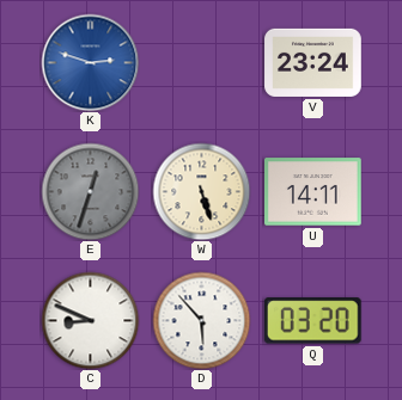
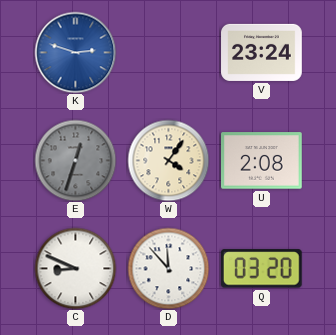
W: 5:27 -> 4:06 (168, 160)
U: 14:11 -> 2:08 (262, 161)
D: 5:53 -> 11:53 (168, 268)
